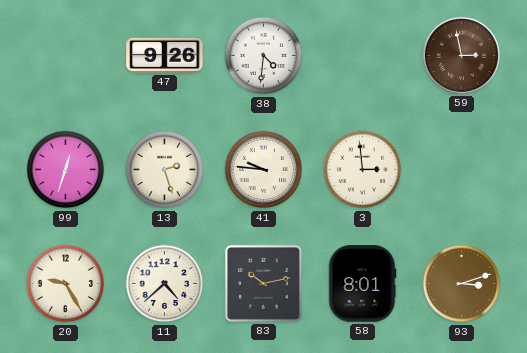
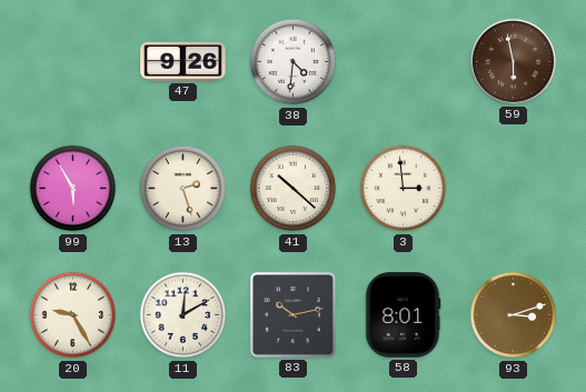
59: 2:58 -> 5:58 (513, 61)
99: 12:33 -> 5:55 (73, 189)
41: 9:46 -> 10:22 (294, 189)
11: 4:38 -> 12:10 (183, 315)
